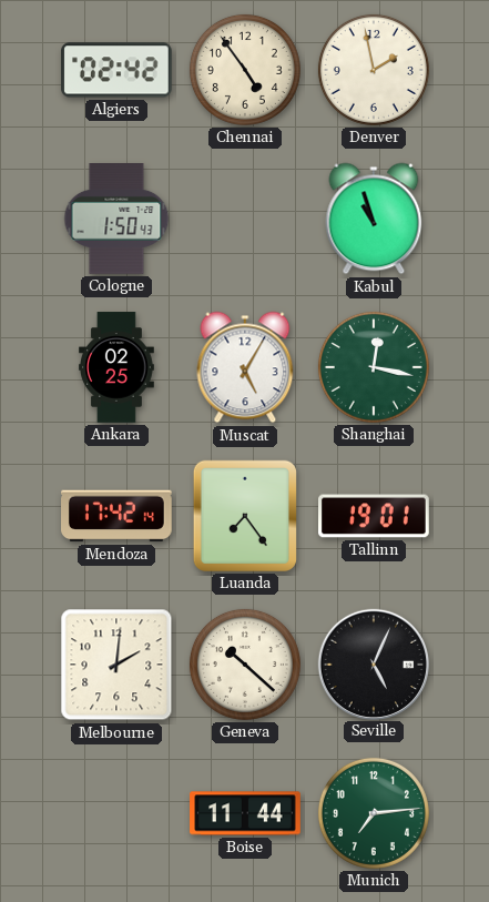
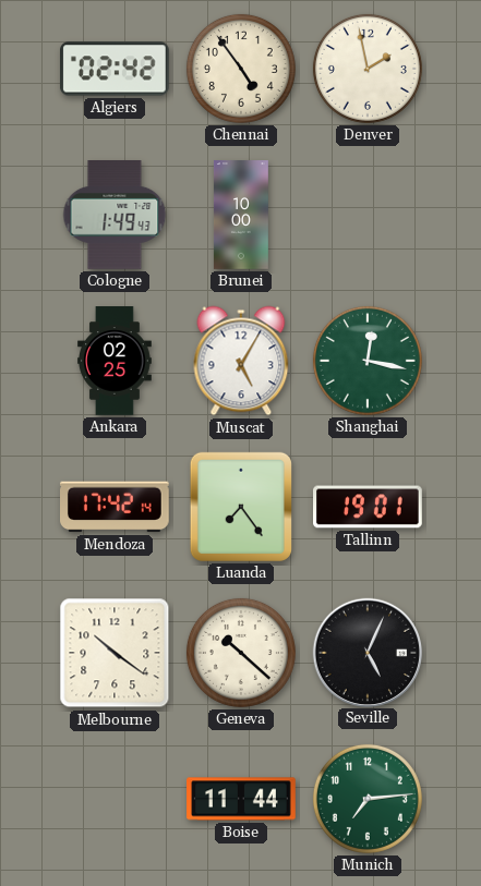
Cologne: 1:50 -> 1:49 (115, 216)
Brunei: none -> 10:00 (241, 215)
Kabul: 10:57 -> none (374, 219)
Melbourne: 2:01 -> 10:21 (115, 653)
